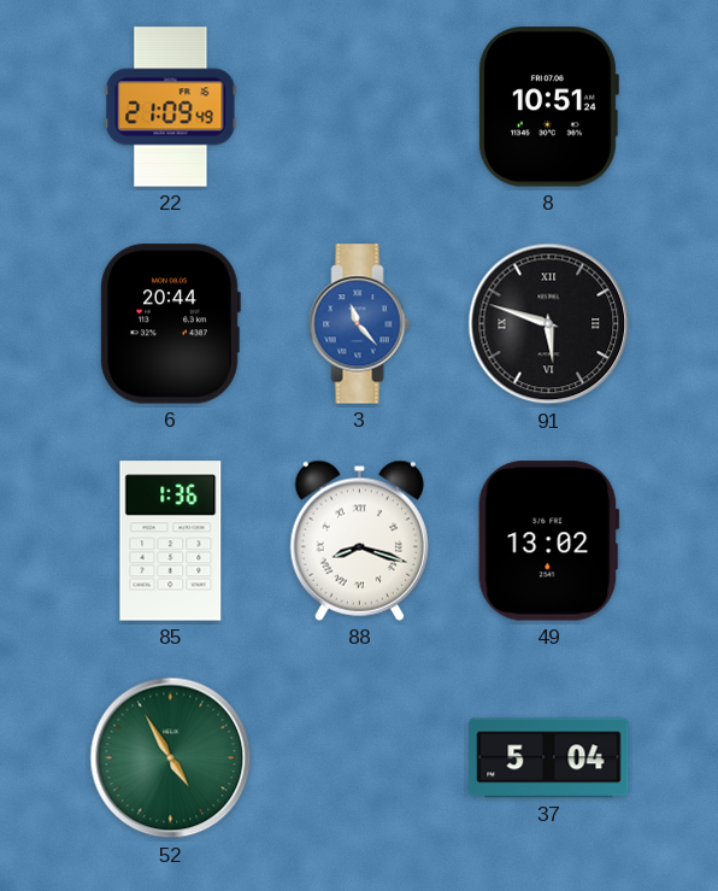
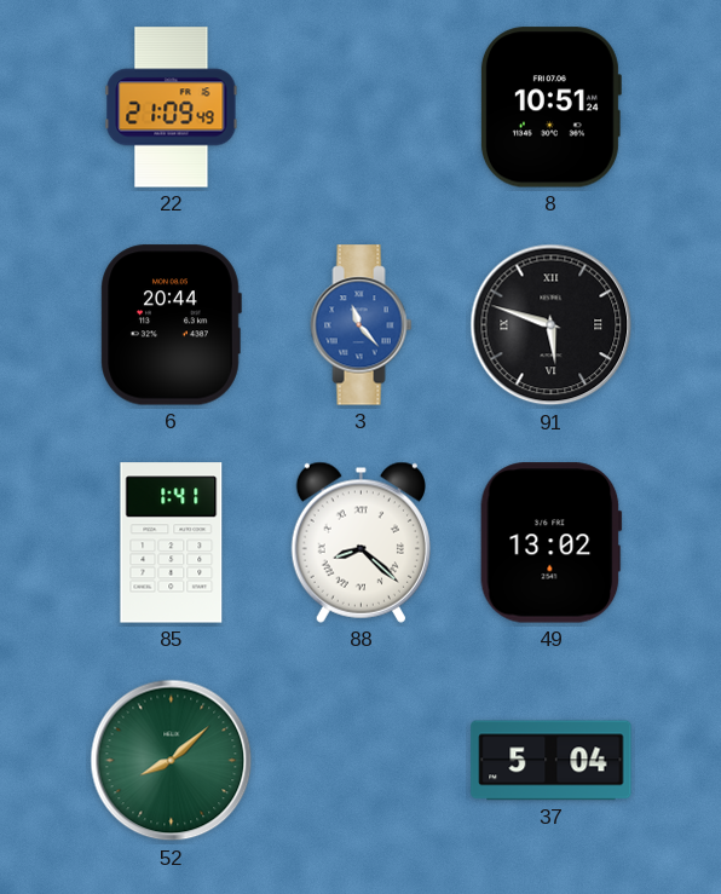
85: 1:36 -> 1:41 (172, 543)
88: 8:18 -> 8:22 (360, 542)
52: 4:55 -> 8:08 (172, 761)
